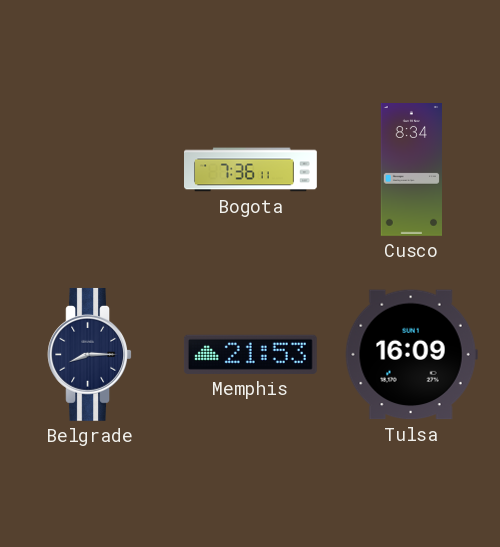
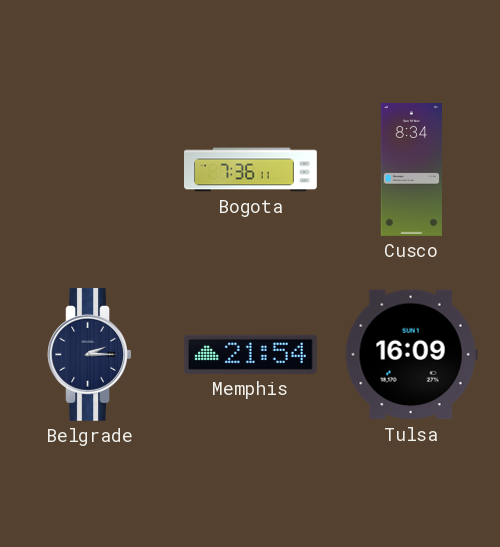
Belgrade: 8:15 -> 2:15 (89, 354)
Memphis: 21:53 -> 21:54 (250, 354)
